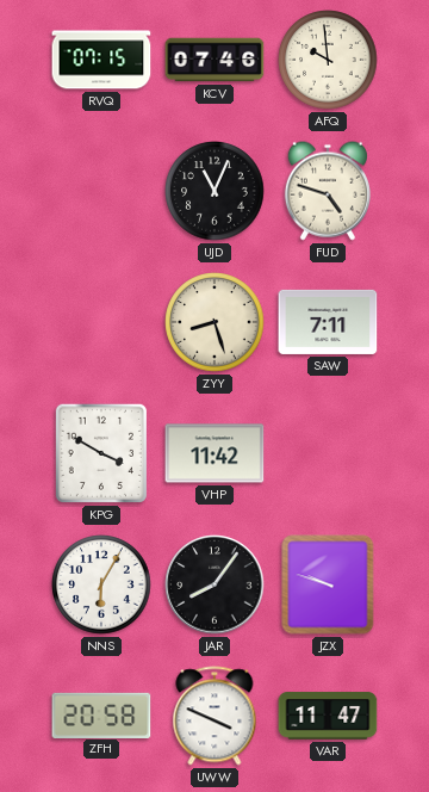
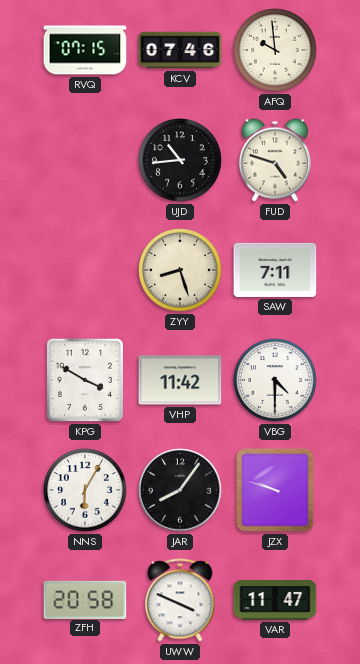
UJD: 11:04 -> 10:44 (180, 160)
VBG: none -> 4:30 (275, 380)
